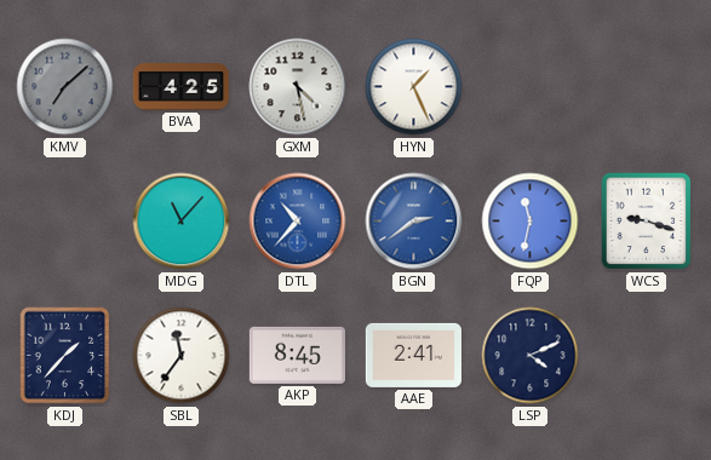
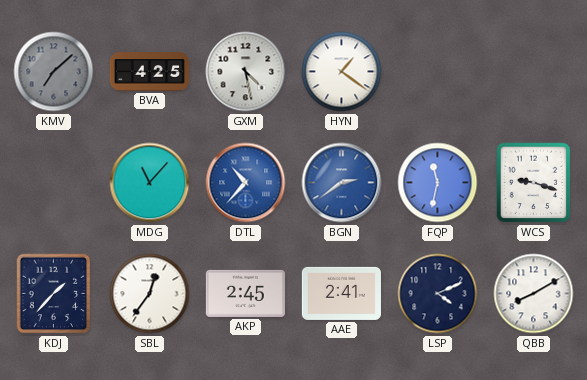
HYN: 1:26 -> 1:21 (342, 72)
SBL: 11:36 -> 12:36 (150, 294)
AKP: 8:45 -> 2:45 (245, 293)
QBB: none -> 8:10 (534, 294)
